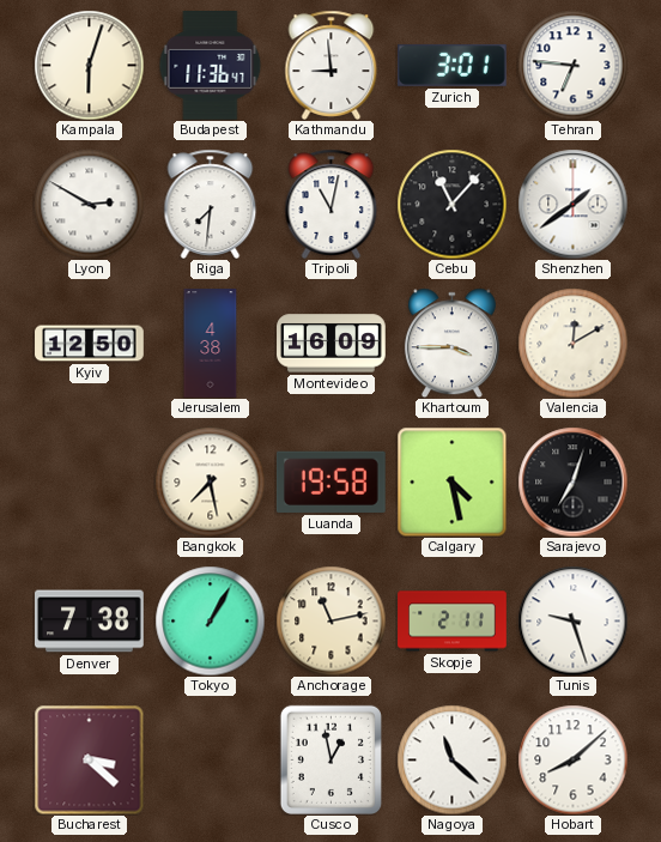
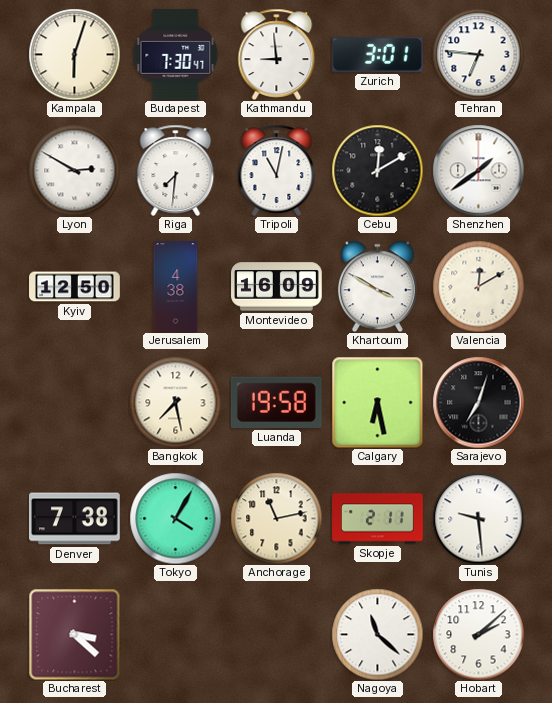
Budapest: 11:36 -> 7:30 (176, 55)
Cebu: 11:07 -> 12:10 (377, 170)
Khartoum: 3:45 -> 3:50 (377, 286)
Calgary: 4:28 -> 6:28 (377, 402)
Tokyo: 1:05 -> 4:05 (175, 518)
Tunis: 9:27 -> 9:29 (478, 518)
Cusco: 12:58 -> none (330, 759)
Hobart: 8:08 -> 2:08 (478, 634)
